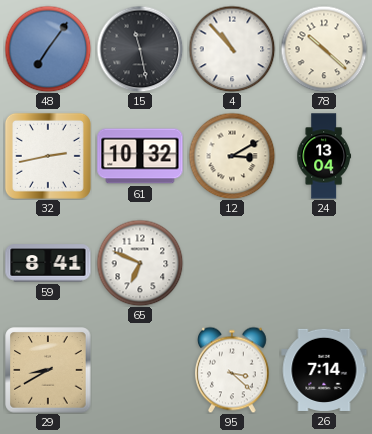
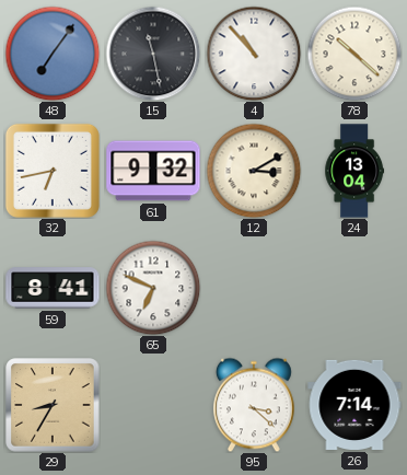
32: 2:43 -> 6:43 (53, 171)
61: 10:32 -> 9:32 (153, 171)
29: 8:40 -> 8:35 (53, 405)
